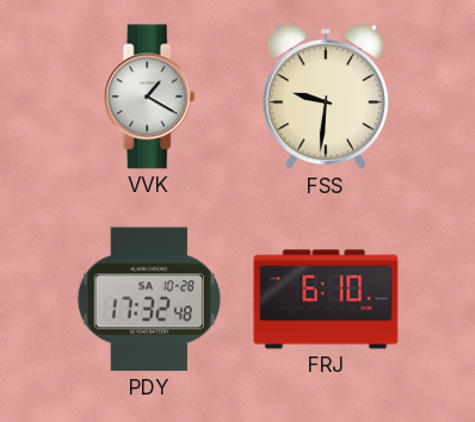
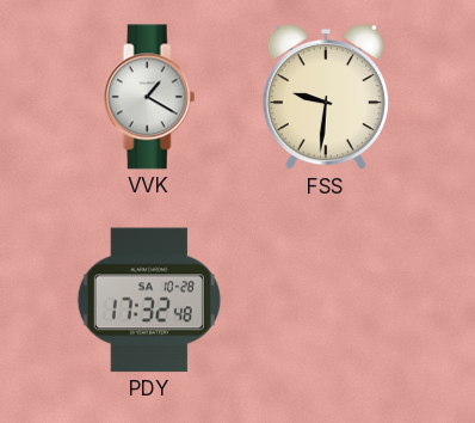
FRJ: 6:10 -> none (326, 299)
